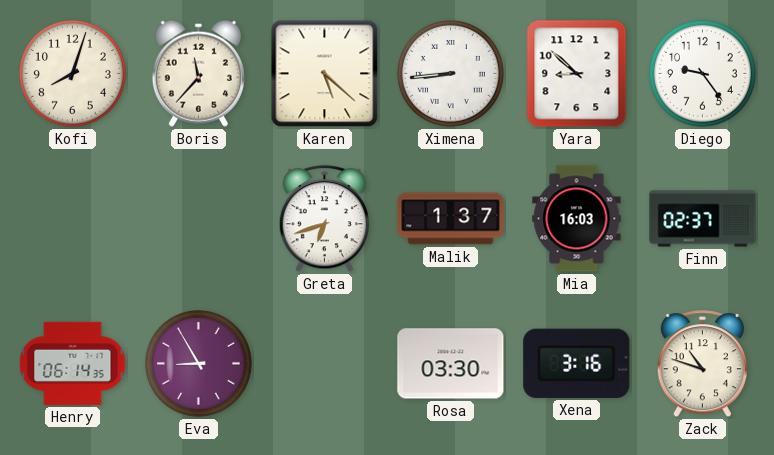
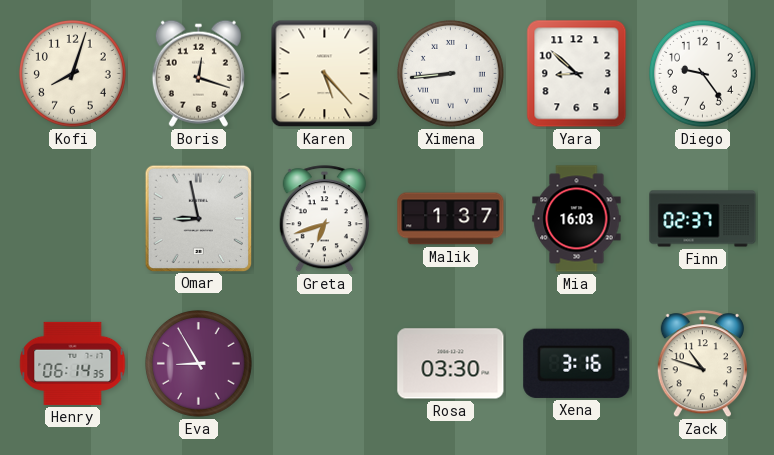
Boris: 11:37 -> 12:18 (198, 73)
Karen: 5:22 -> 5:23 (325, 74)
Omar: none -> 8:58 (198, 218)
